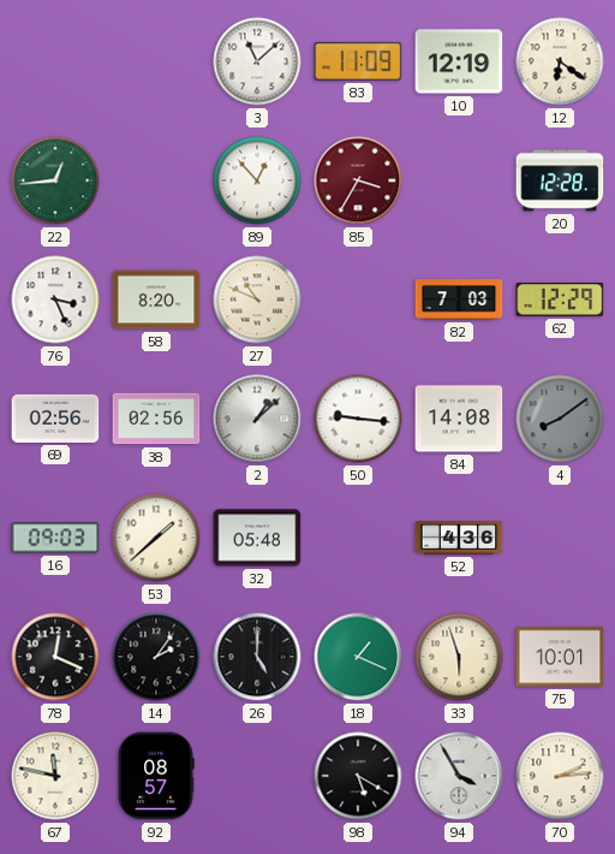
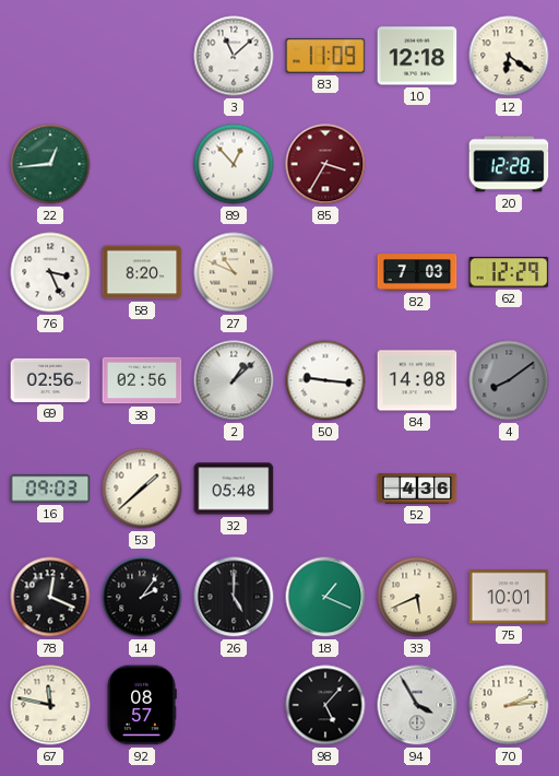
10: 12:19 -> 12:18 (417, 56)
33: 5:57 -> 5:41 (417, 597)
98: 5:20 -> 5:07 (325, 705)
